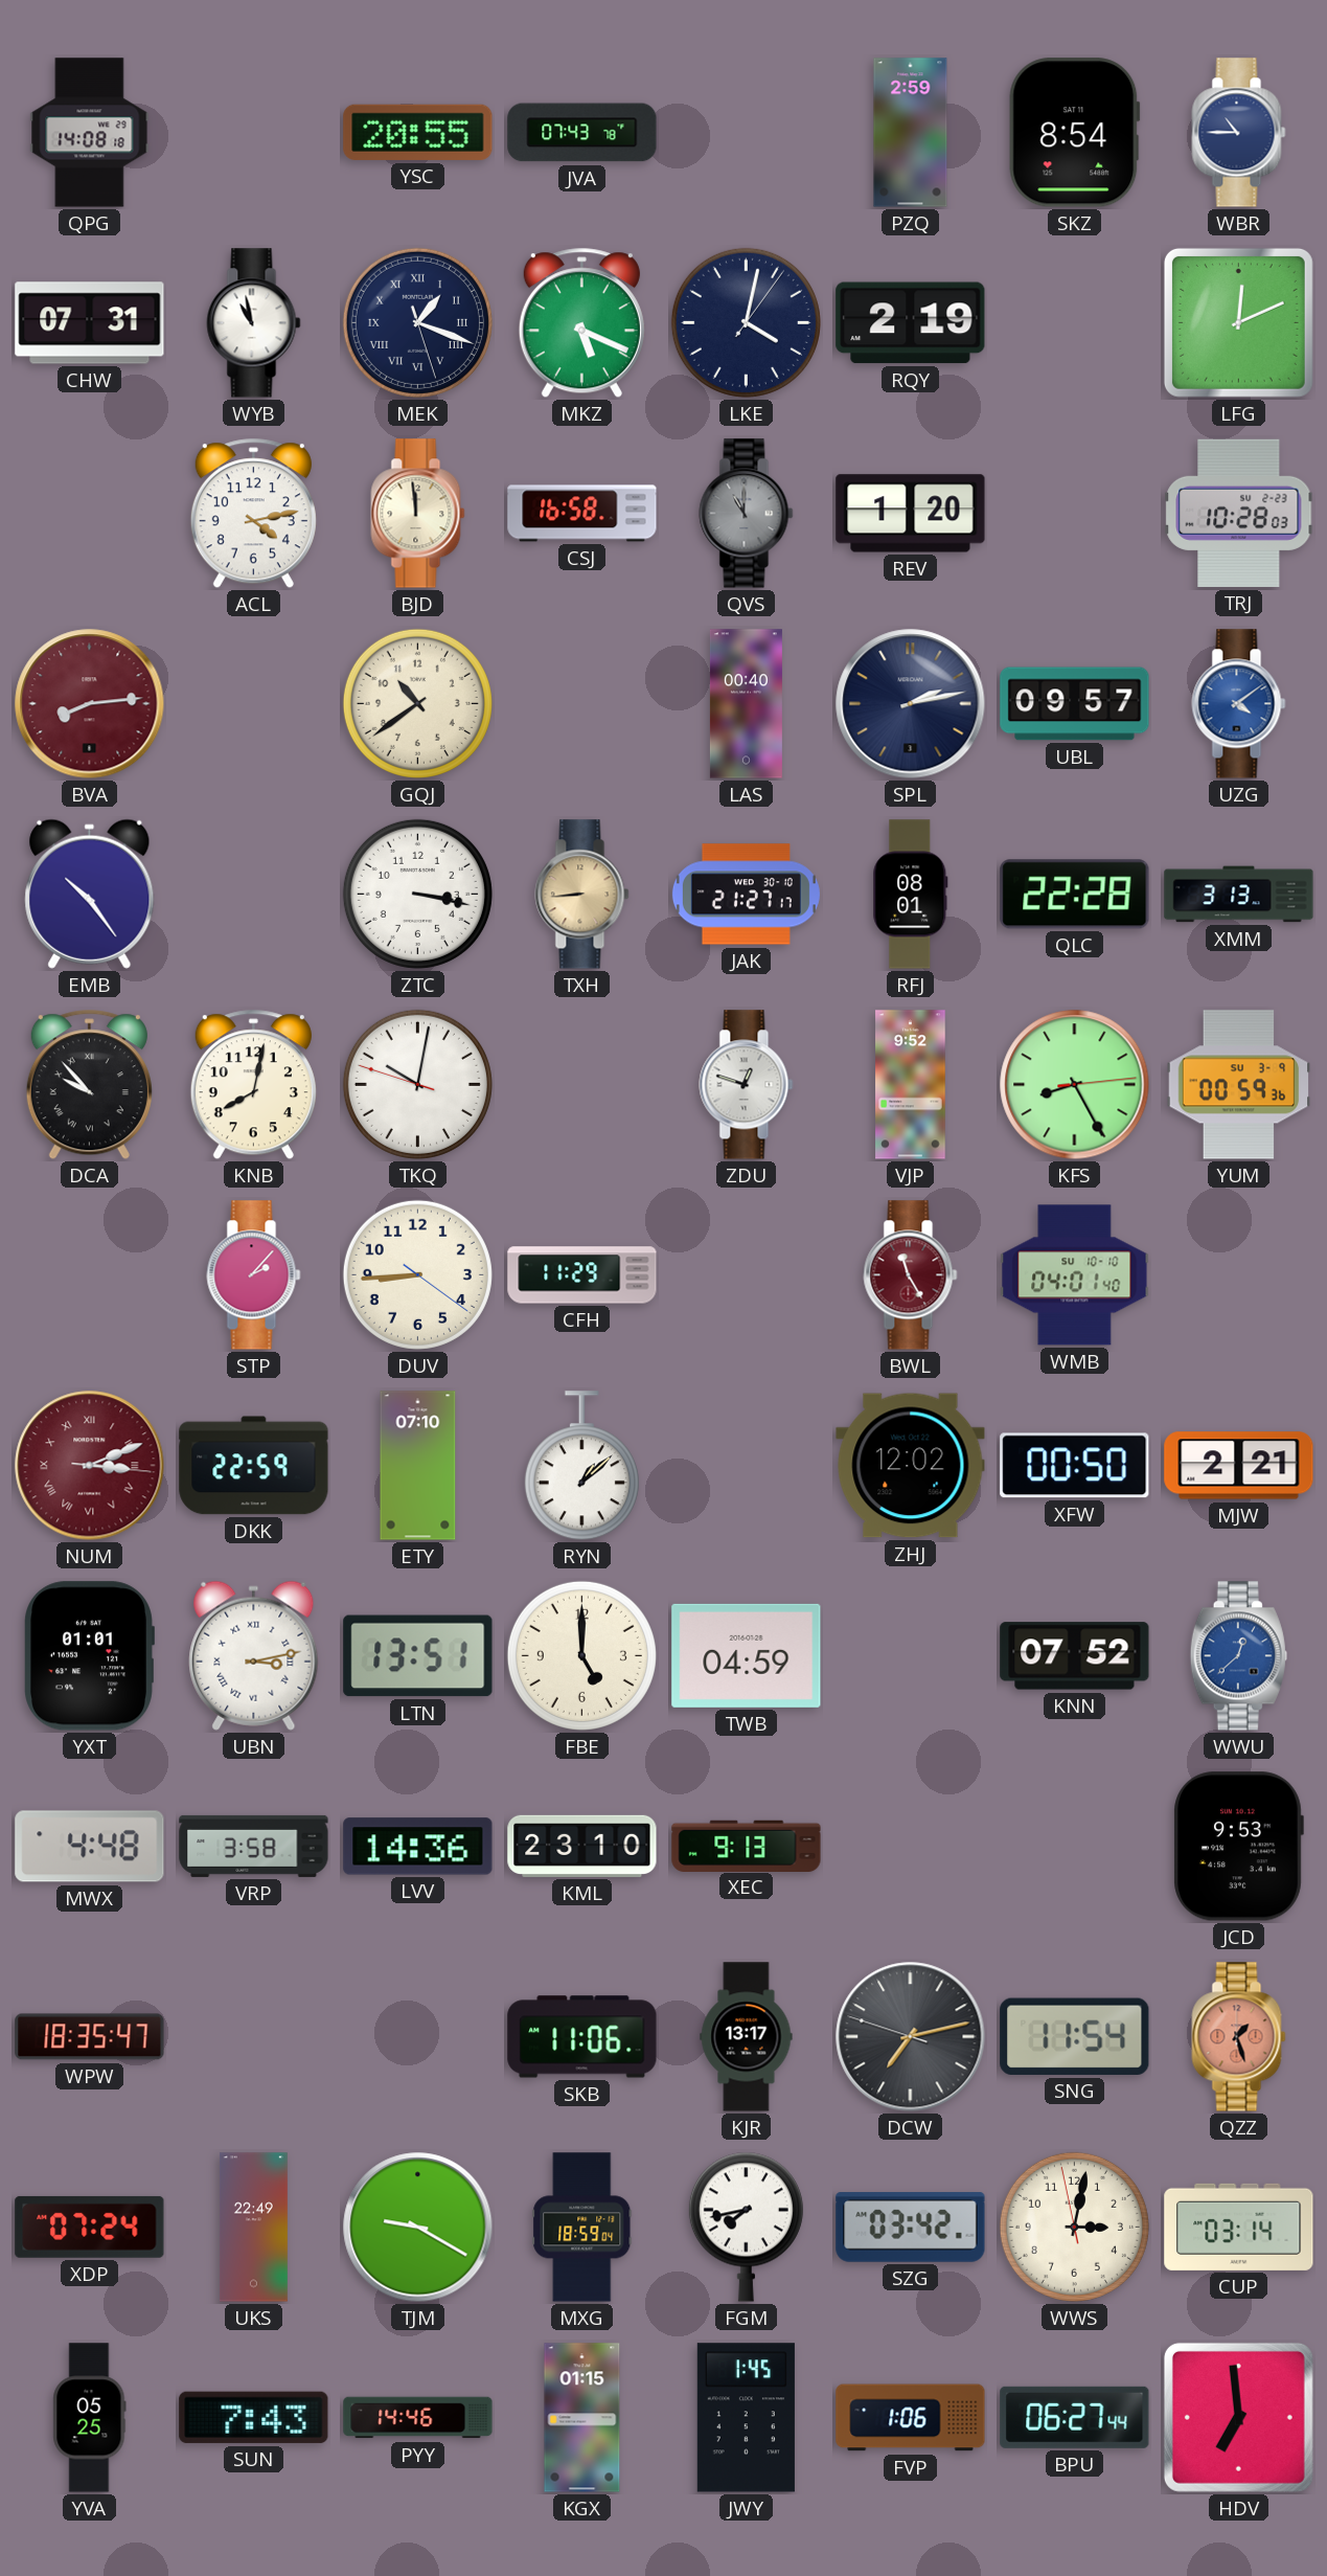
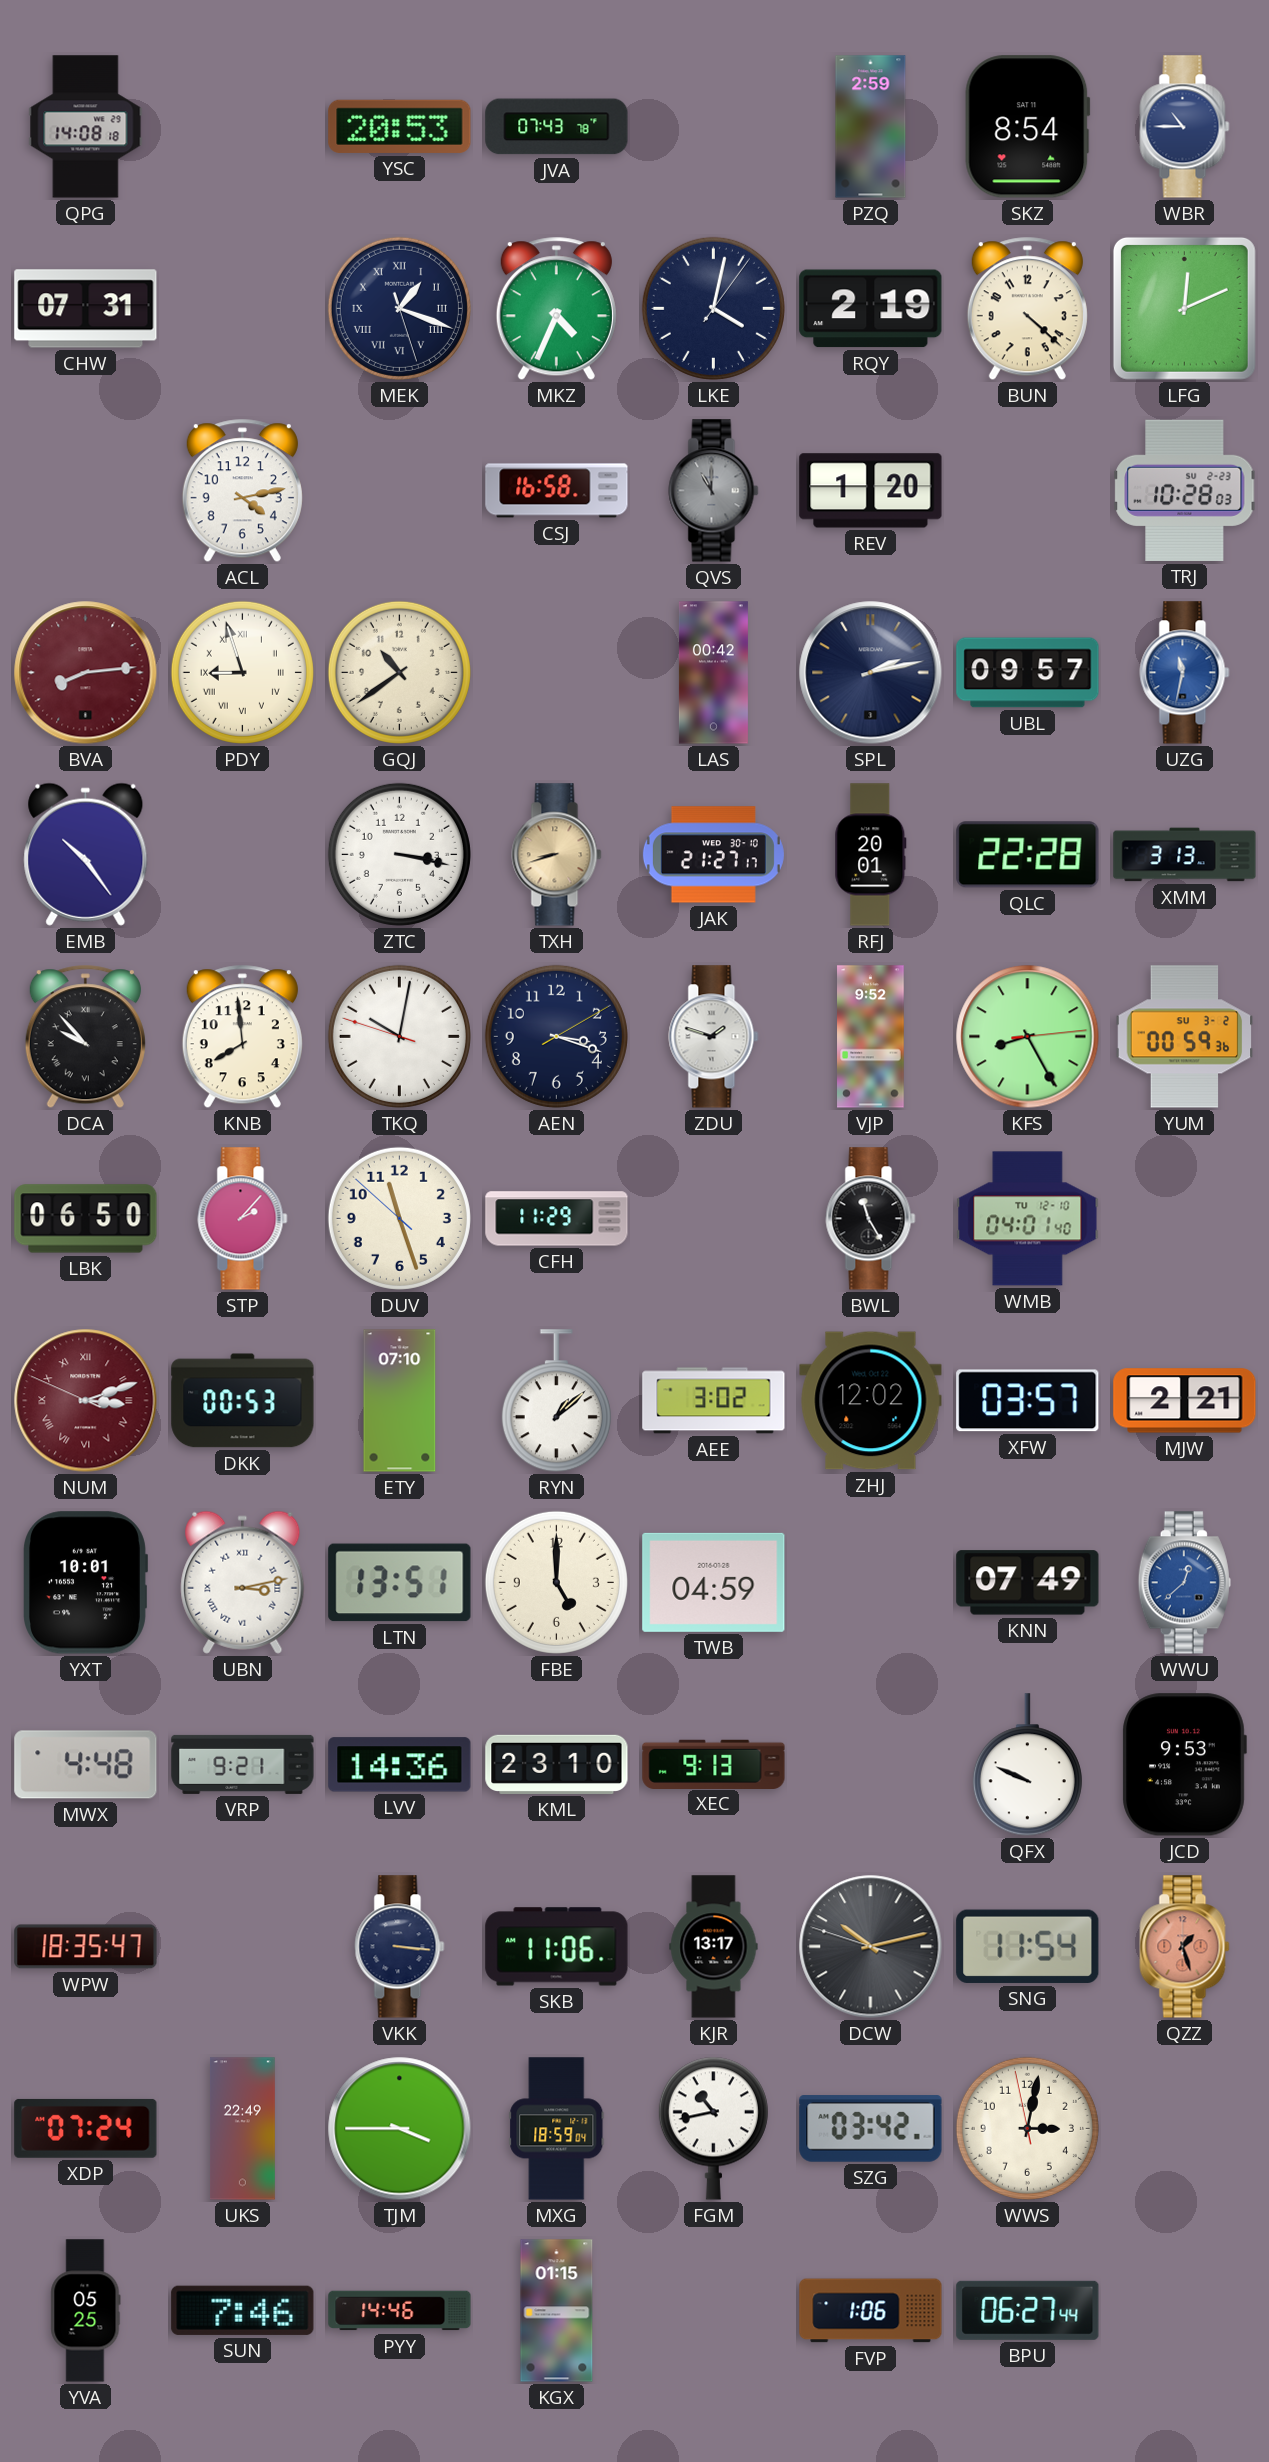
YSC: 20:55 -> 20:53 (400, 126)
WYB: 10:58 -> none (254, 323)
MKZ: 5:19 -> 4:34 (556, 309)
BUN: none -> 4:22 (1027, 309)
BJD: 11:59 -> none (418, 514)
PDY: none -> 8:57 (242, 672)
LAS: 00:40 -> 00:42 (713, 673)
UZG: 4:09 -> 11:32 (1185, 673)
TXH: 8:44 -> 8:42 (557, 855)
RFJ: 08:01 -> 20:01 (871, 855)
KNB: 8:02 -> 7:59 (242, 1037)
AEN: none -> 3:18 (556, 1036)
ZDU: 12:48 -> 1:48 (714, 1037)
YUM date: SU 3-9 -> SU 3-2 (1185, 1037)
LBK: none -> 06:50 (86, 1219)
DUV: 8:44 -> 11:26 (399, 1218)
BWL dial: burgundy -> black (871, 1219)
WMB date: SU 10-10 -> TU 12-10 (1028, 1219)
NUM: 3:11:16 -> 3:11:49 (86, 1401)
DKK: 22:59 -> 00:53 (243, 1401)
AEE: none -> 3:02 (714, 1401)
XFW: 00:50 -> 03:57 (1028, 1401)
YXT: 01:01 -> 10:01 (86, 1583)
KNN: 07:52 -> 07:49 (1028, 1583)
VRP: 3:58 -> 9:21 (243, 1764)
QFX: none -> 9:49 (1027, 1765)
VKK: none -> 3:16 (400, 1947)
DCW: 7:12 -> 10:12 (871, 1947)
TJM: 9:20 -> 3:45 (400, 2129)
FGM: 7:43 -> 10:43 (713, 2128)
CUP: 03:14 -> none (1239, 2227)
SUN: 7:43 -> 7:46 (243, 2310)
JWY: 1:45 -> none (746, 2418)
HDV: 6:59 -> none (1238, 2417)
